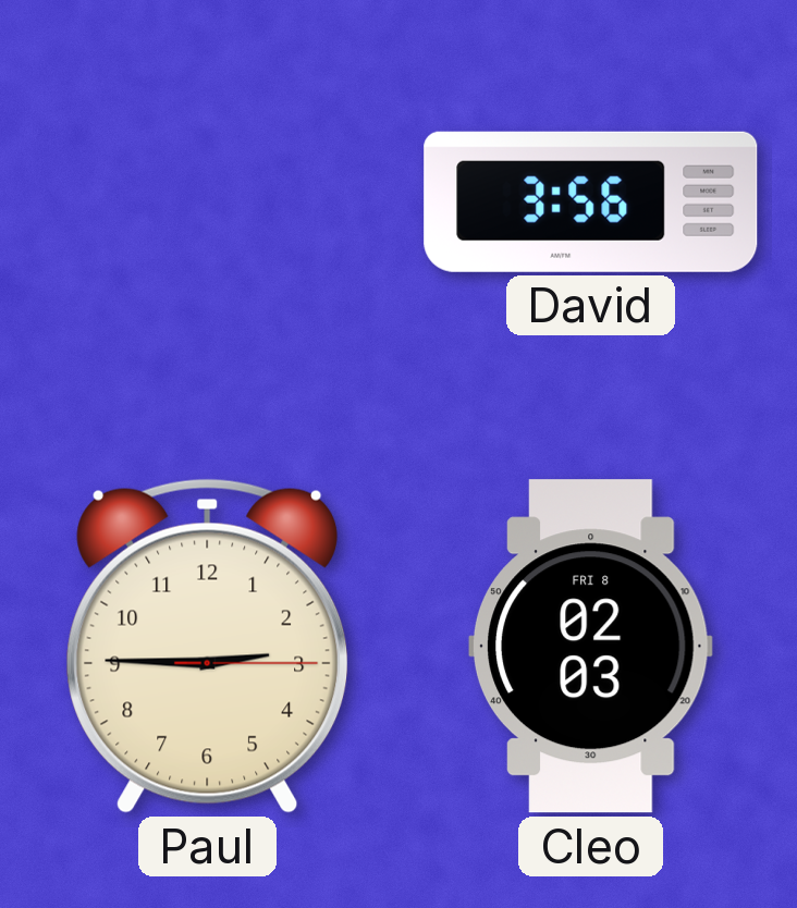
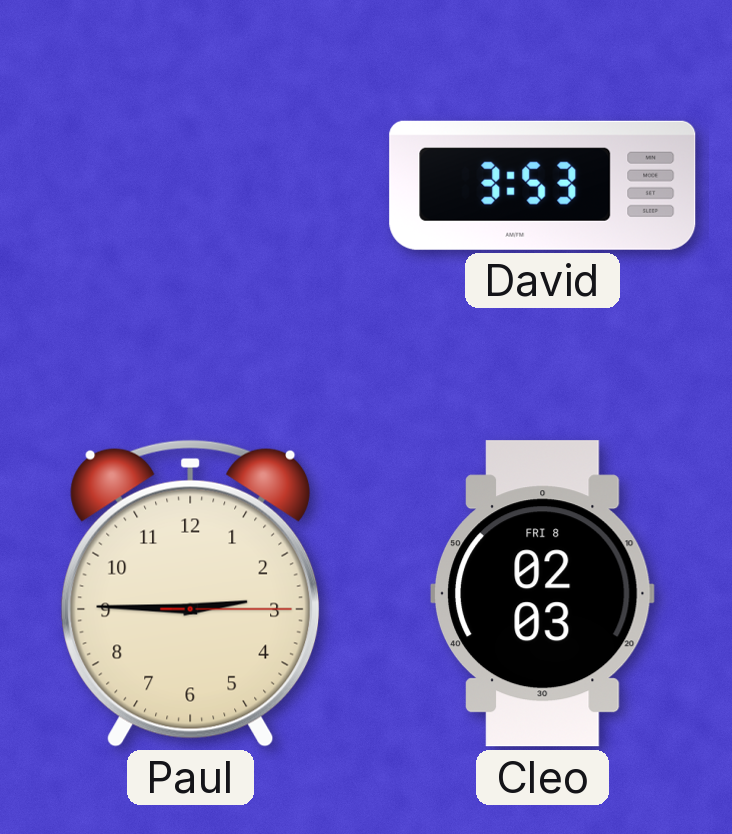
David: 3:56 -> 3:53 (543, 185)
